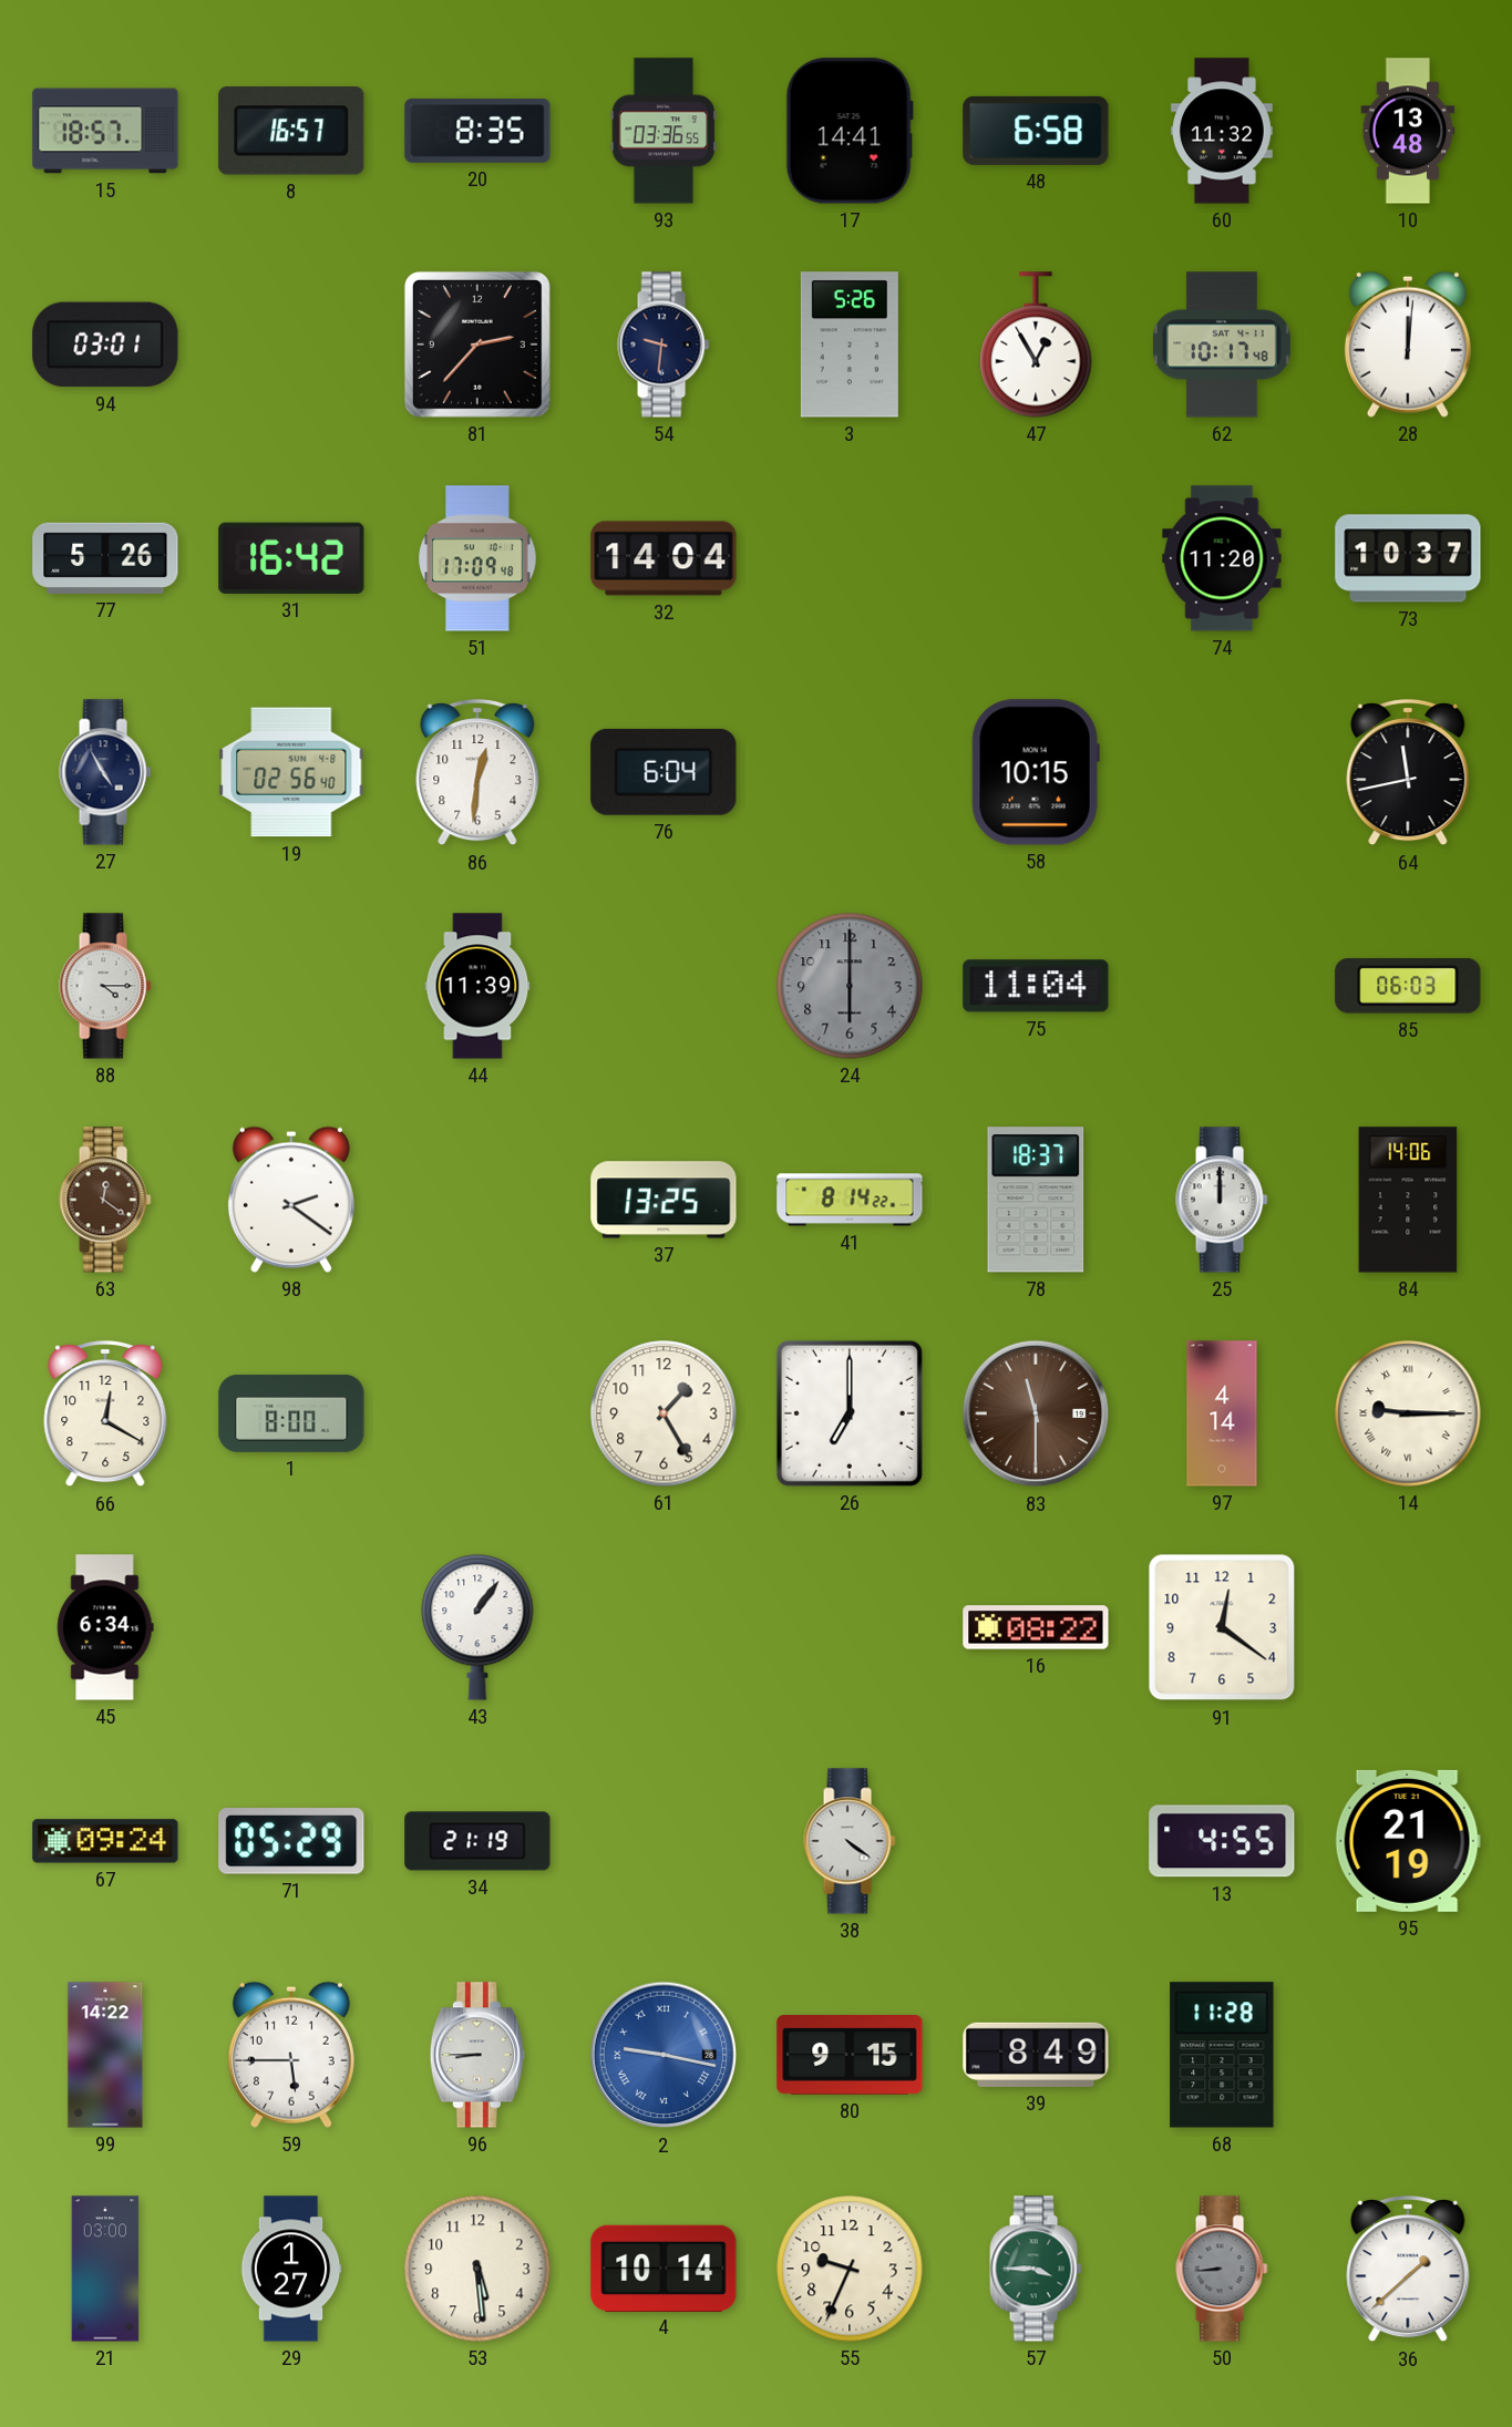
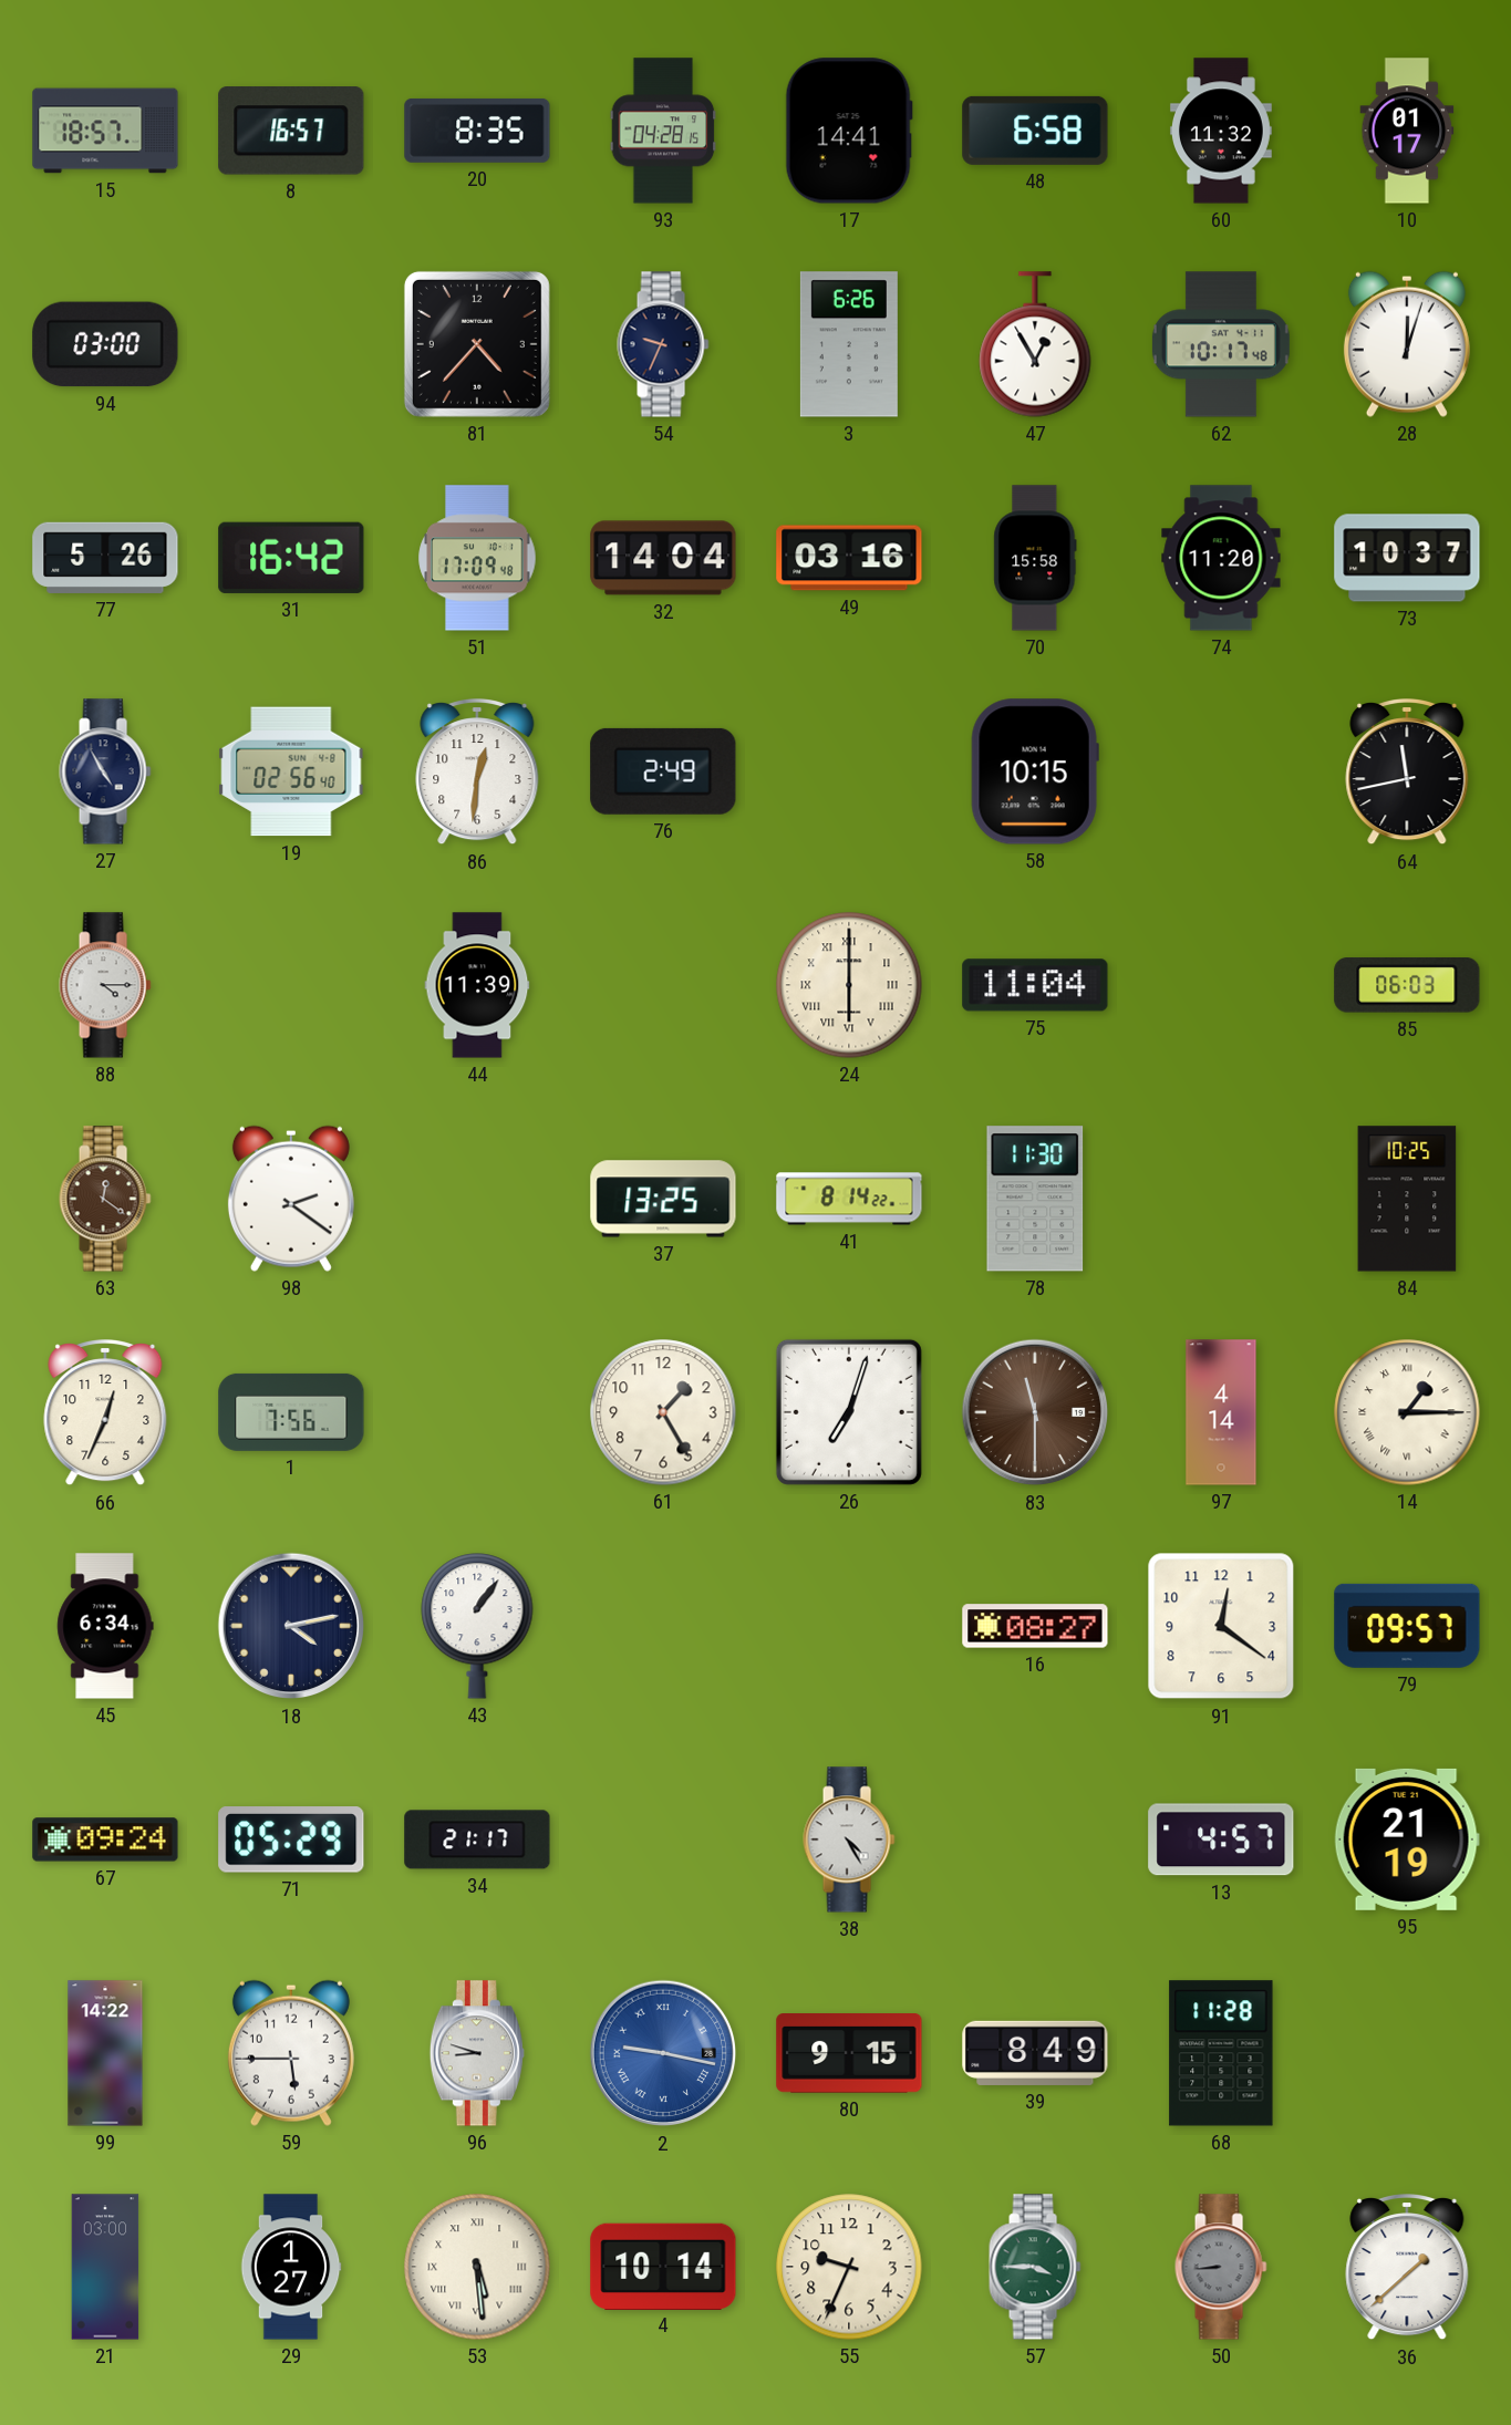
93: 03:36 -> 04:28 (663, 131)
10: 13:48 -> 01:17 (1407, 131)
94: 03:01 -> 03:00 (105, 344)
81: 2:37 -> 4:37 (477, 344)
54: 9:31 -> 9:34 (663, 344)
3: 5:26 -> 6:26 (849, 344)
28: 12:01 -> 12:03 (1407, 344)
49: none -> 03:16 (849, 558)
70: none -> 15:58 (1035, 558)
76: 6:04 -> 2:49 (663, 771)
24 dial: grey -> cream (849, 985)
24 numerals: Arabic -> Roman (849, 985)
78: 18:37 -> 11:30 (1035, 1199)
25: 12:00 -> none (1222, 1200)
84: 14:06 -> 10:25 (1407, 1199)
66: 12:20 -> 12:34 (105, 1413)
1: 8:00 -> 7:56 (291, 1412)
26: 7:00 -> 7:03 (849, 1412)
14: 9:15 -> 1:15 (1407, 1412)
18: none -> 4:13 (291, 1626)
16: 08:22 -> 08:27 (1035, 1626)
79: none -> 09:57 (1407, 1626)
34: 21:19 -> 21:17 (477, 1840)
38: 4:21 -> 4:25 (849, 1840)
13: 4:55 -> 4:57 (1221, 1840)
96: 8:45 -> 8:48 (477, 2053)
53 numerals: Arabic -> Roman (477, 2267)
